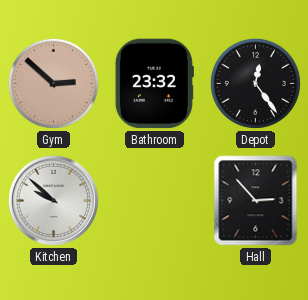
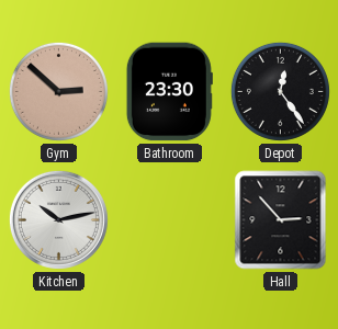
Bathroom: 23:32 -> 23:30 (169, 92)
Kitchen: 9:52 -> 10:13 (58, 219)
